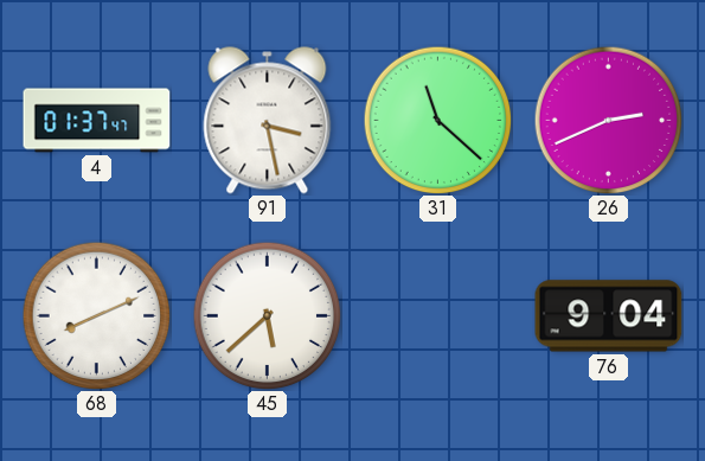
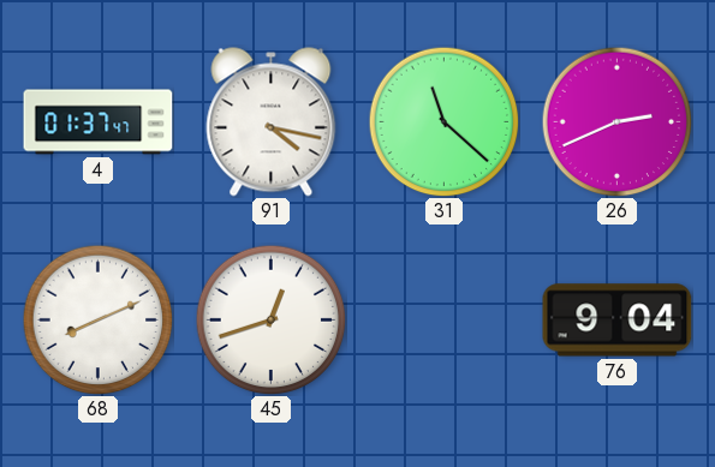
91: 3:28 -> 4:17 (272, 122)
45: 5:38 -> 12:42 (270, 319)
